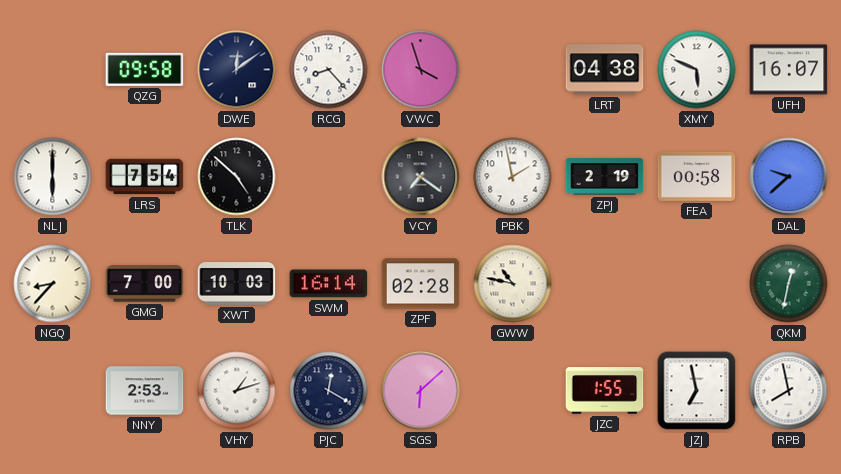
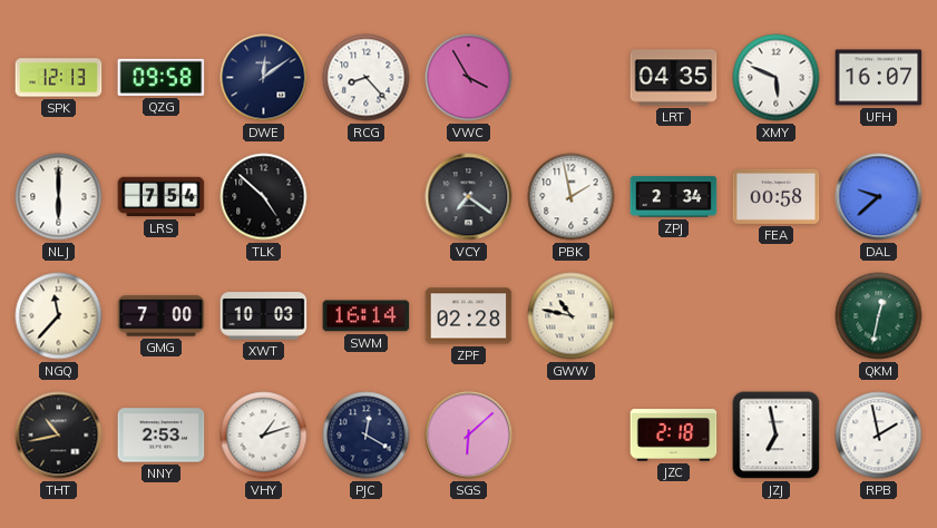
SPK: none -> 12:13 (59, 78)
VWC: 3:57 -> 3:55 (469, 78)
LRT: 04:38 -> 04:35 (674, 78)
ZPJ: 2:19 -> 2:34 (674, 197)
NGQ: 8:37 -> 11:37 (59, 316)
THT: none -> 10:43 (59, 436)
JZC: 1:55 -> 2:18 (674, 436)
RPB: 7:58 -> 1:58 (879, 436)
